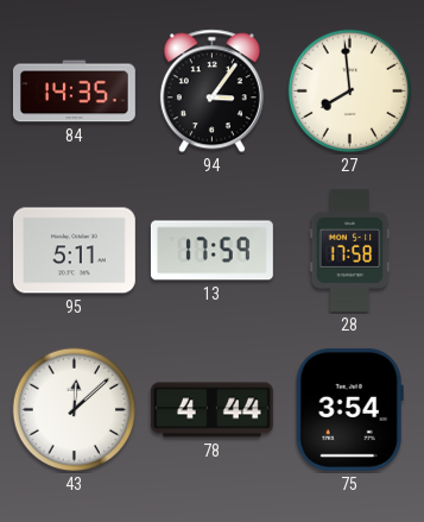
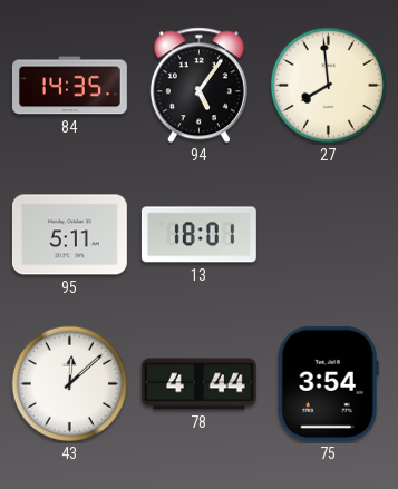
94: 3:06 -> 5:06 (198, 86)
13: 17:59 -> 18:01 (198, 235)
28: 17:58 -> none (350, 250)
